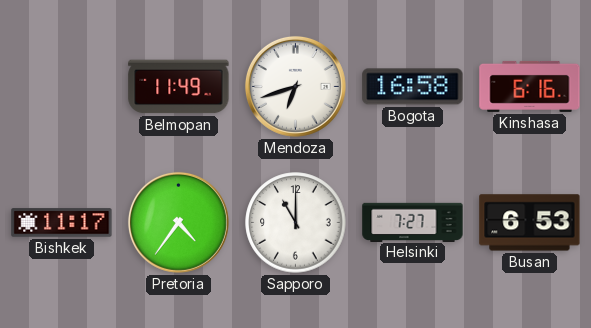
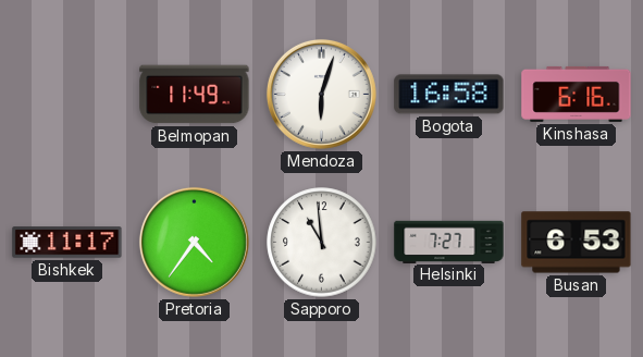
Mendoza: 6:42 -> 6:03 (321, 94)
Sapporo: 11:00 -> 10:59 (322, 243)
